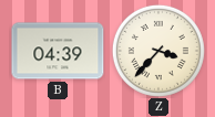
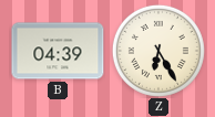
Z: 3:37 -> 6:25 (158, 51)
